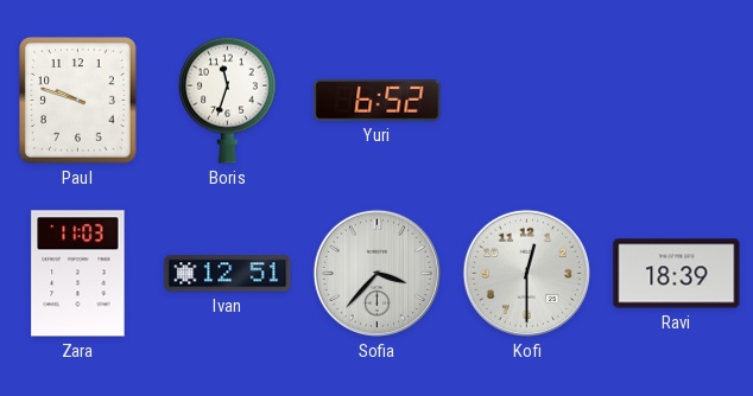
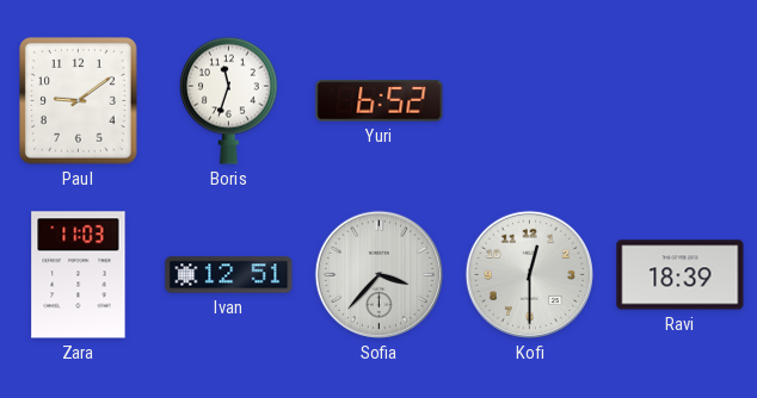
Paul: 9:48 -> 9:09 (79, 101)
